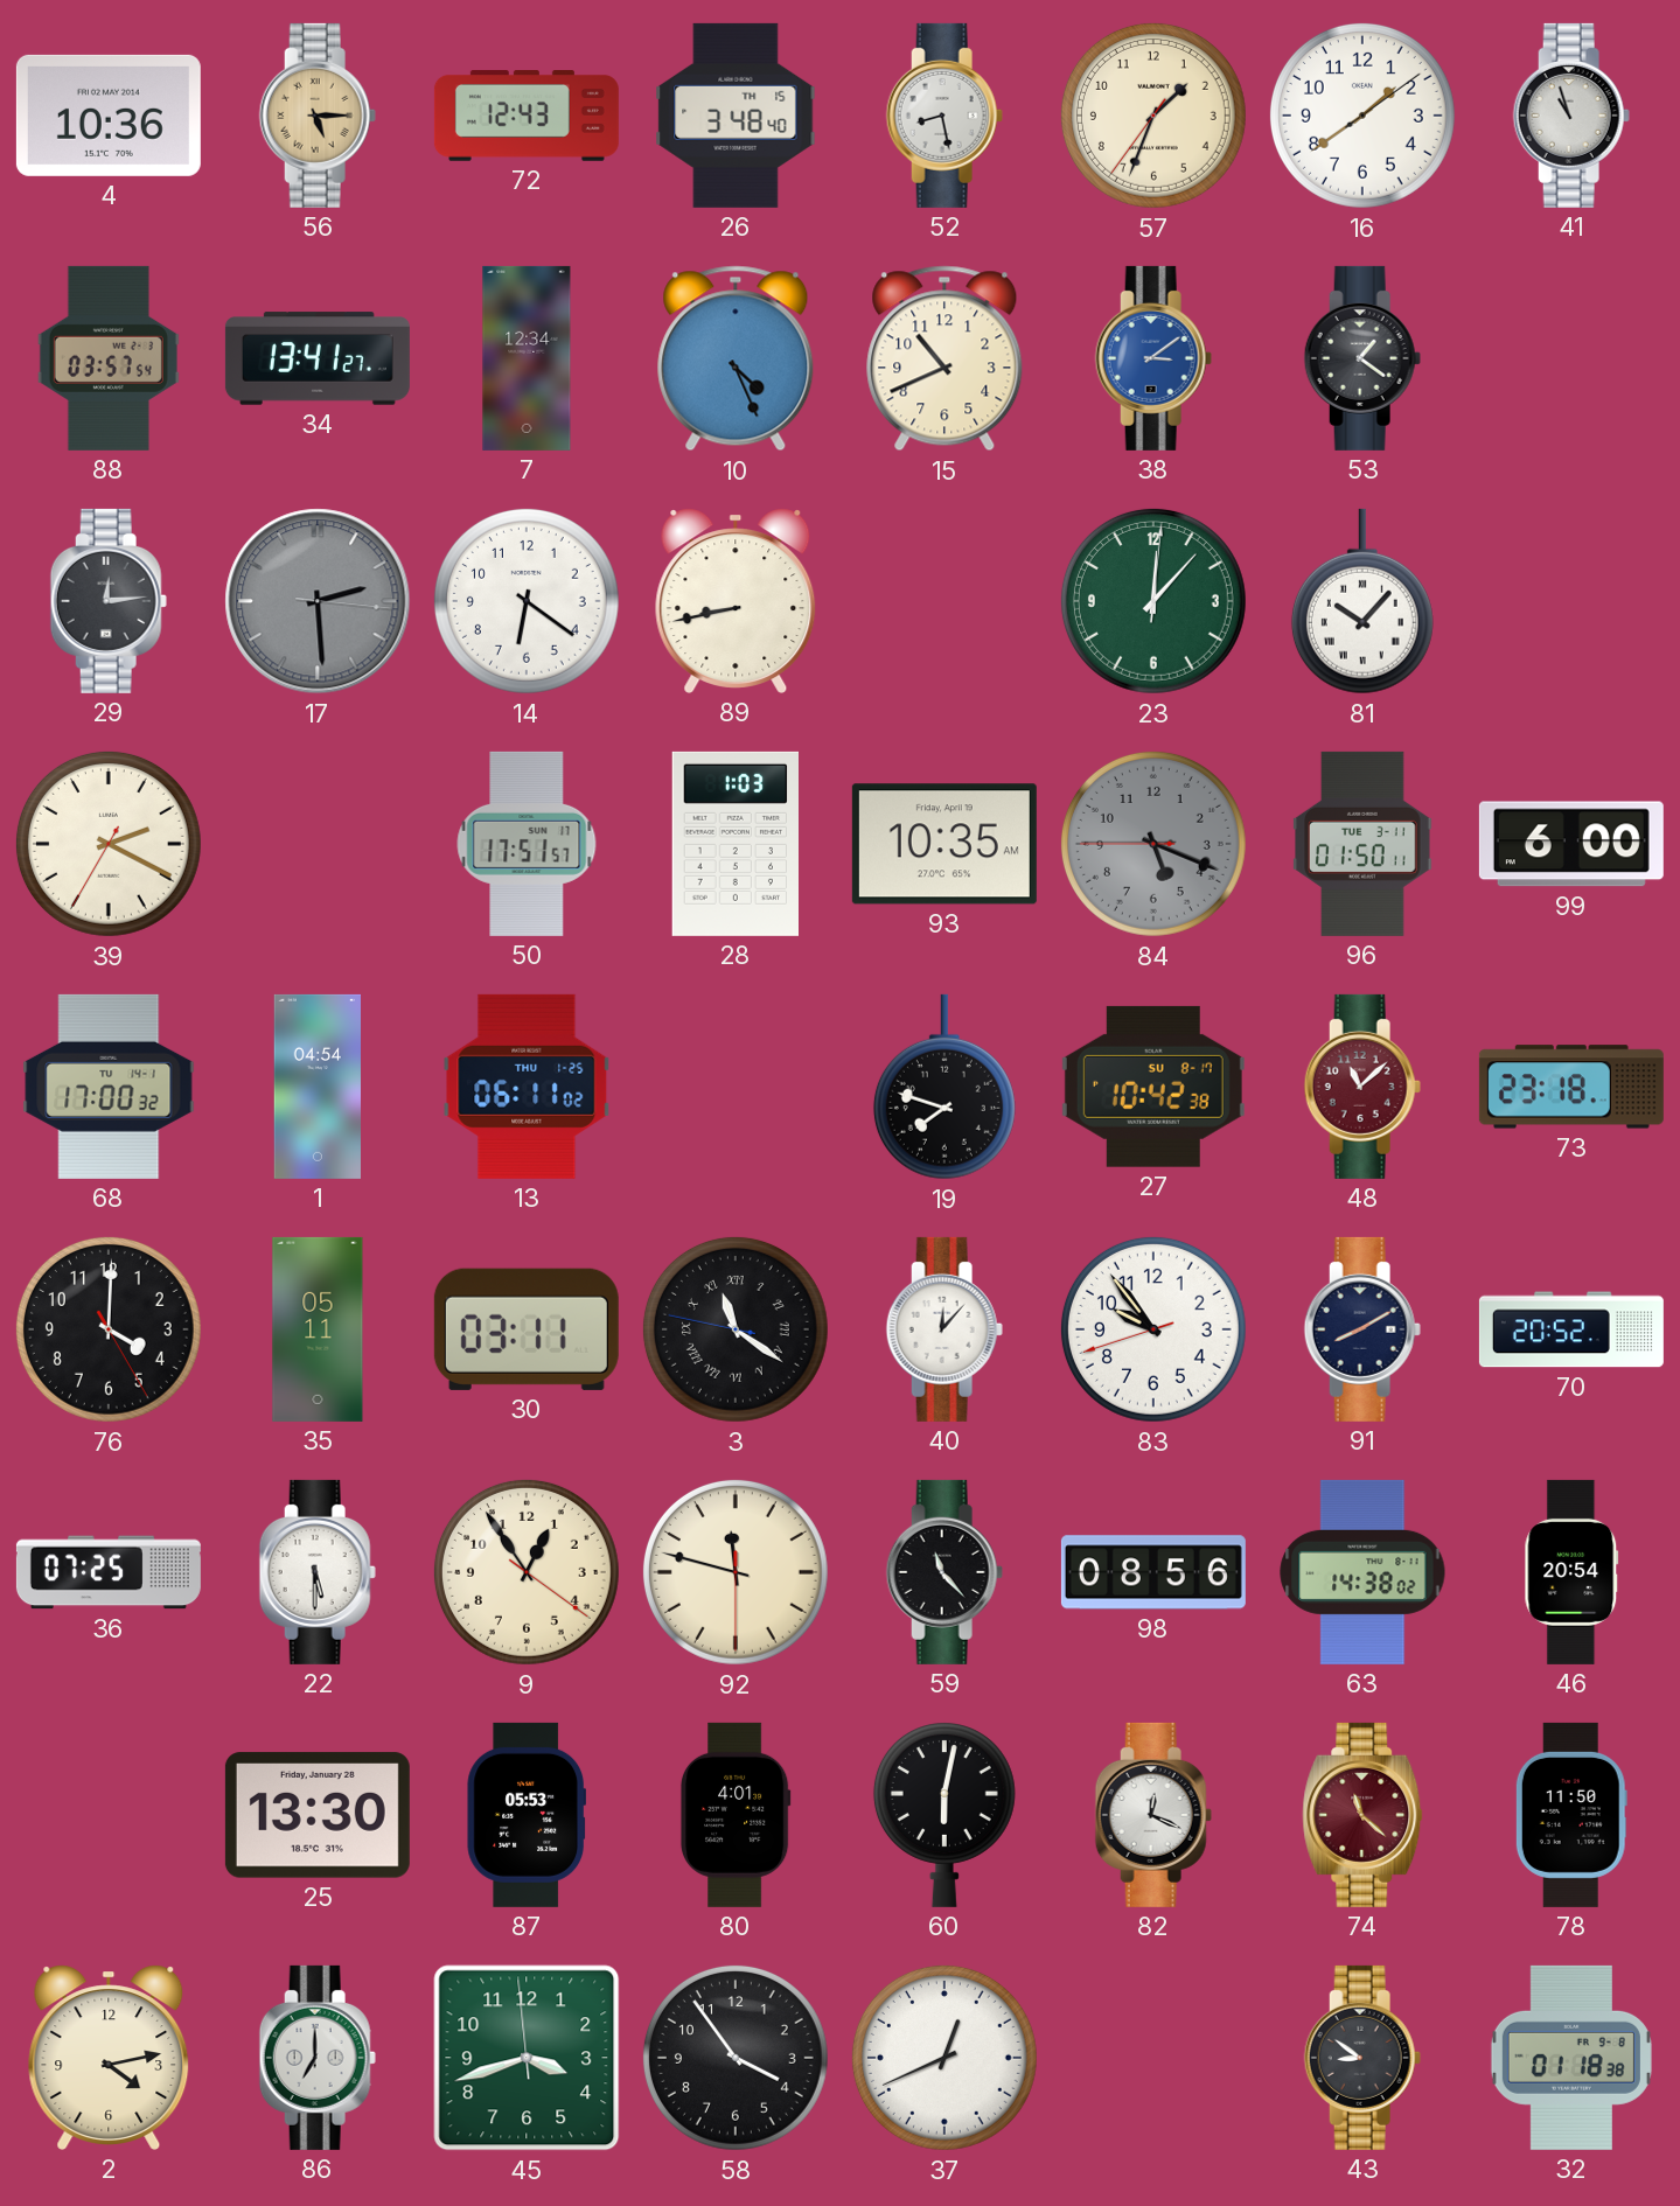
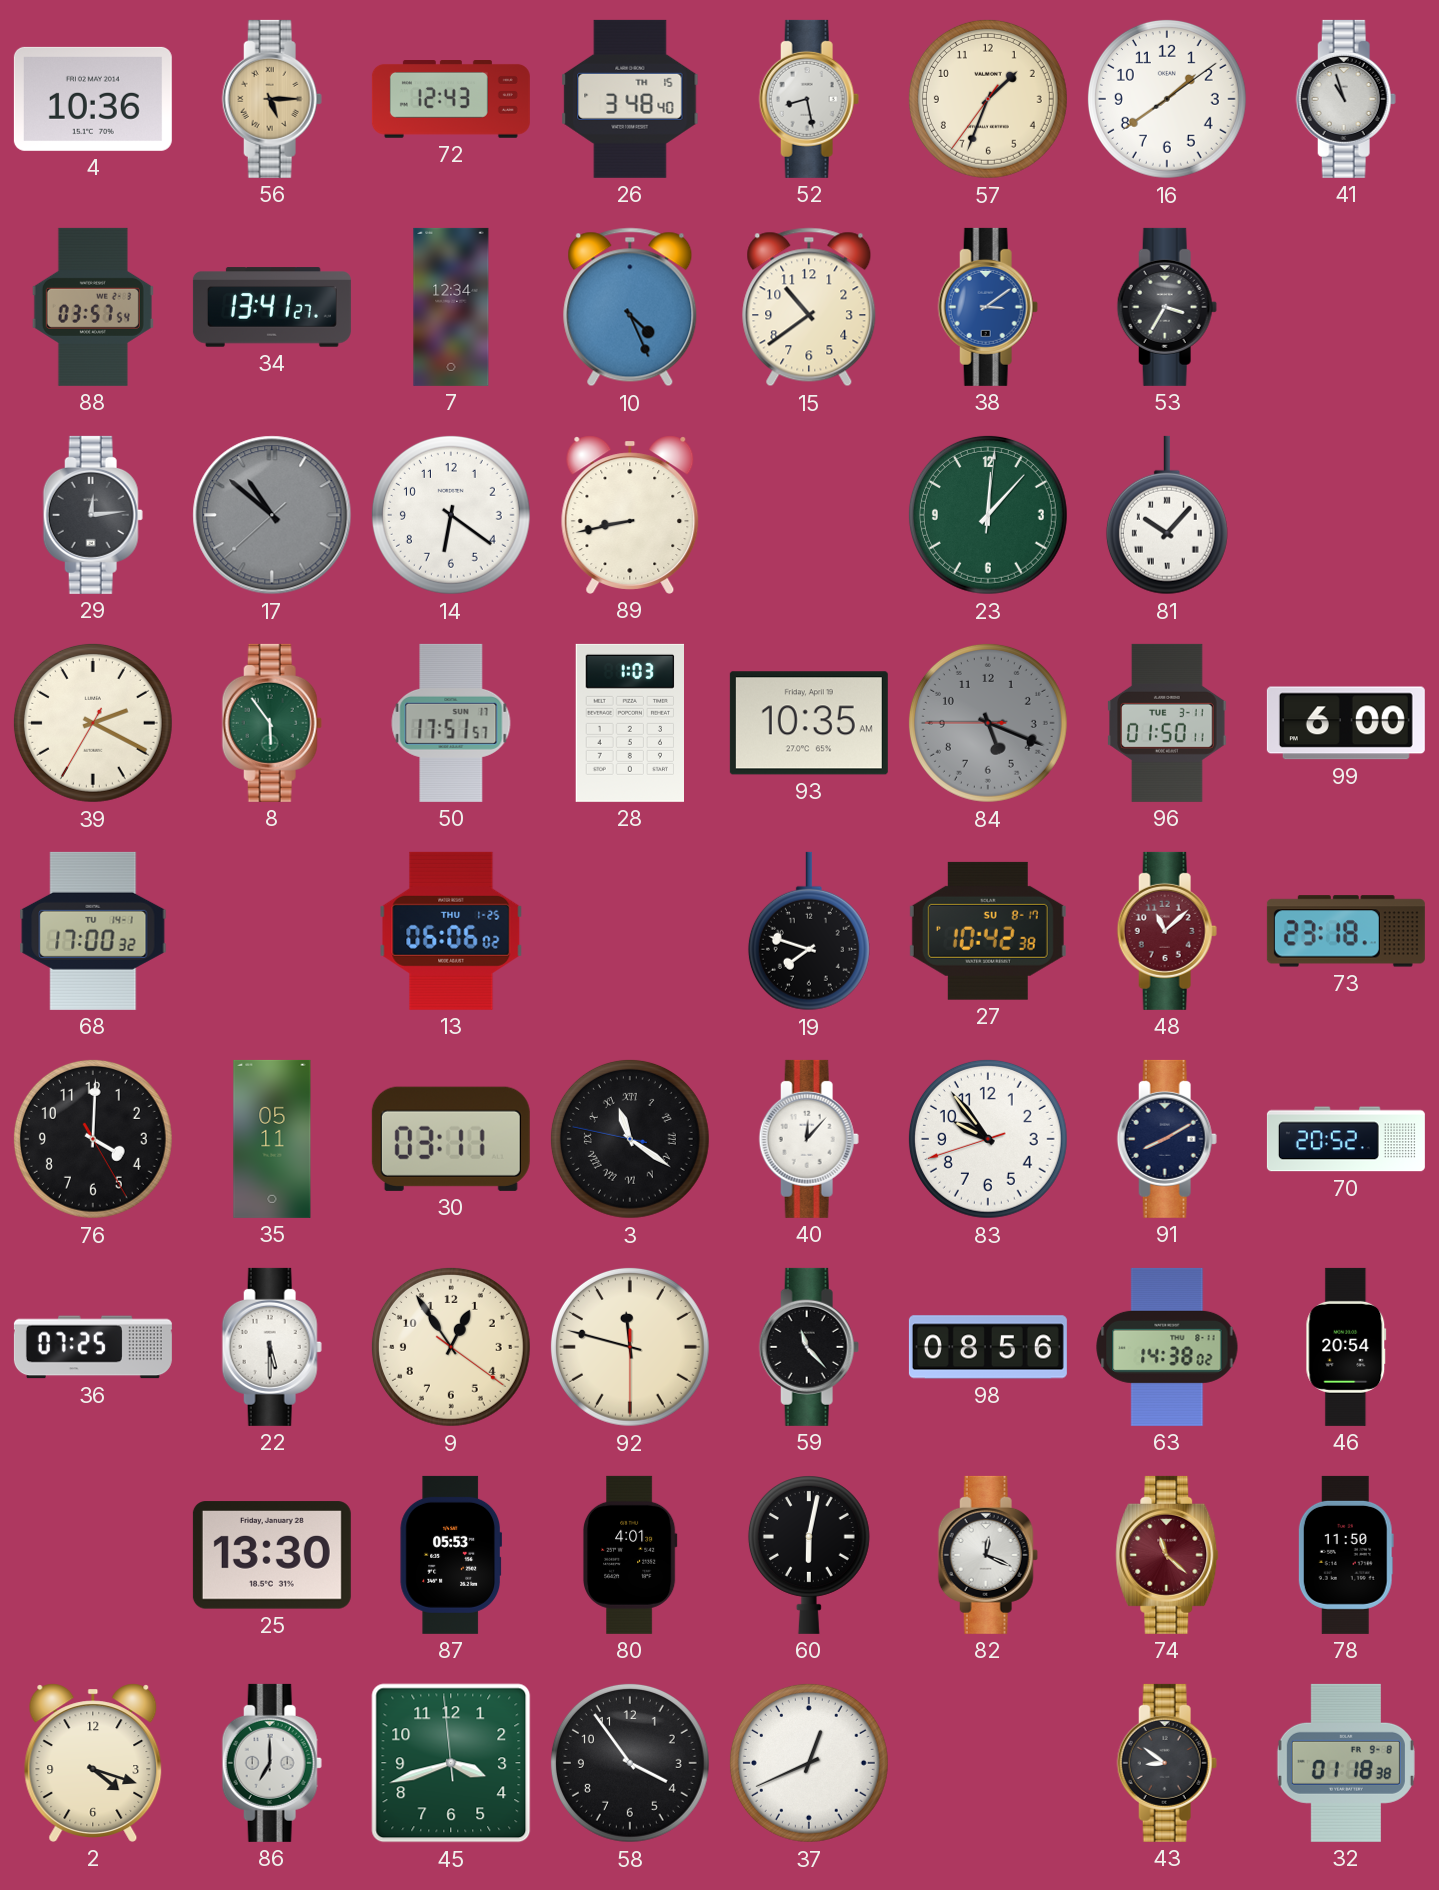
15: 10:41 -> 10:39 (809, 307)
53: 1:21 -> 3:35 (1167, 307)
17: 2:29 -> 10:51 (272, 515)
8: none -> 5:54 (272, 723)
1: 04:54 -> none (316, 1087)
13: 06:11 -> 06:06 (451, 931)
2: 4:13 -> 4:18 (93, 1763)
